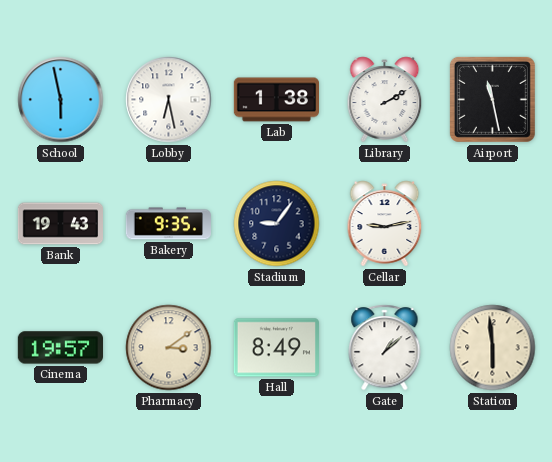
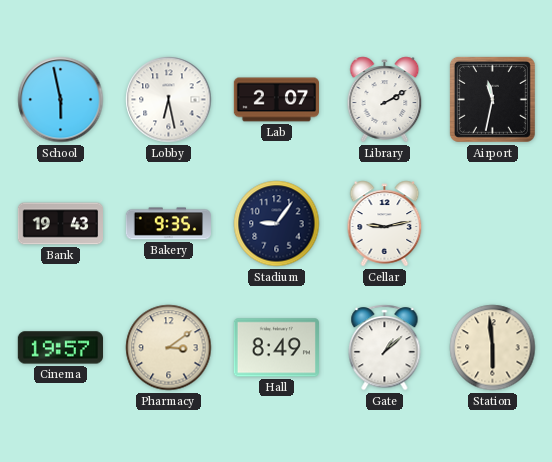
Lab: 1:38 -> 2:07 (276, 100)
Airport: 11:28 -> 11:32 (492, 99)
